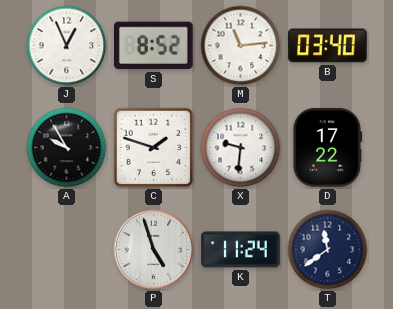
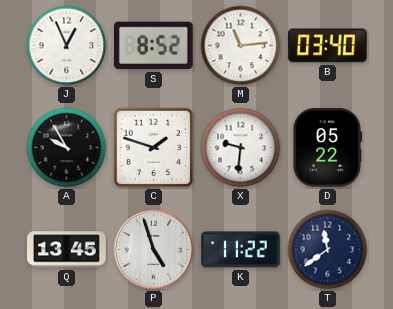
D: 17:22 -> 05:22 (328, 148)
Q: none -> 13:45 (67, 250)
K: 11:24 -> 11:22 (241, 250)
